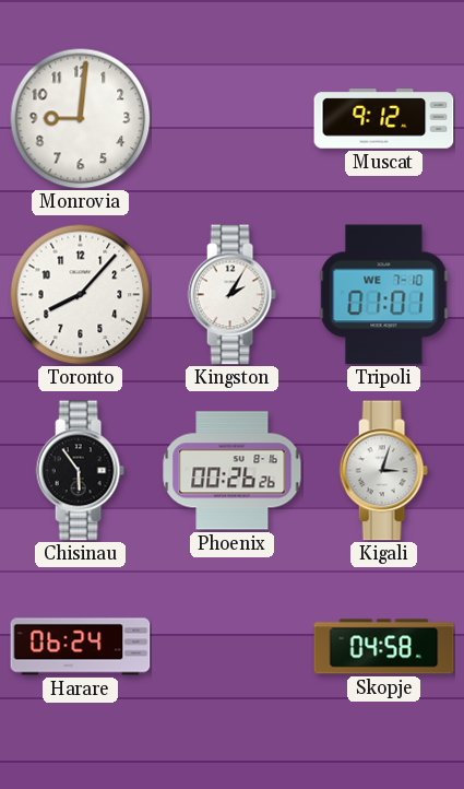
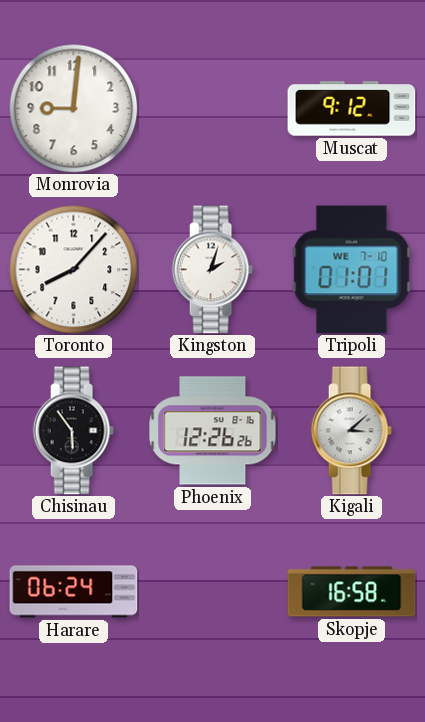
Kingston: 2:05 -> 2:03 (212, 270)
Phoenix: 00:26 -> 12:26 (213, 431)
Kigali: 3:03 -> 3:08 (351, 431)
Skopje: 04:58 -> 16:58 (352, 592)
